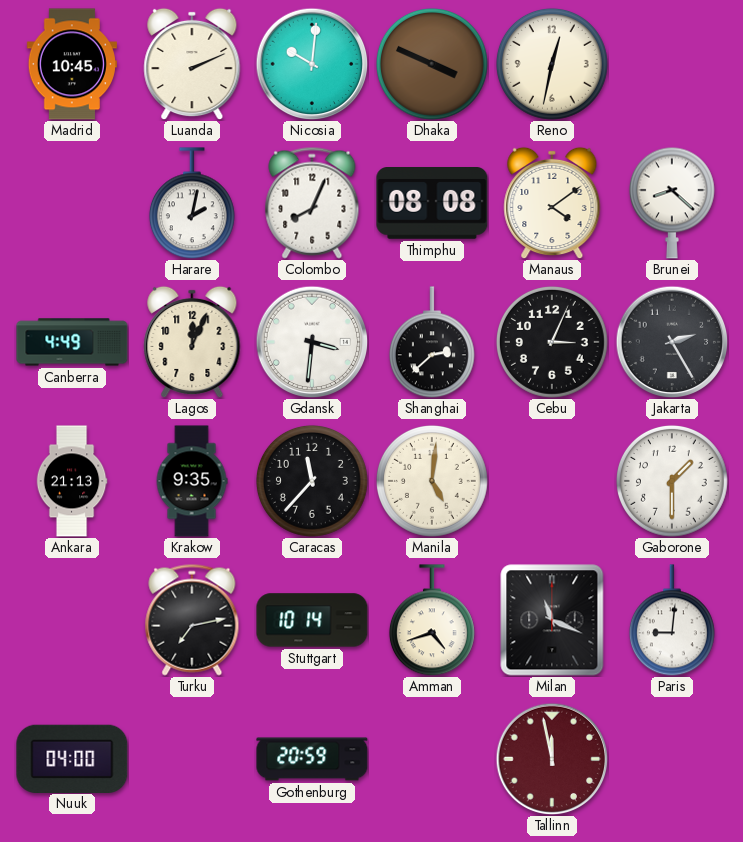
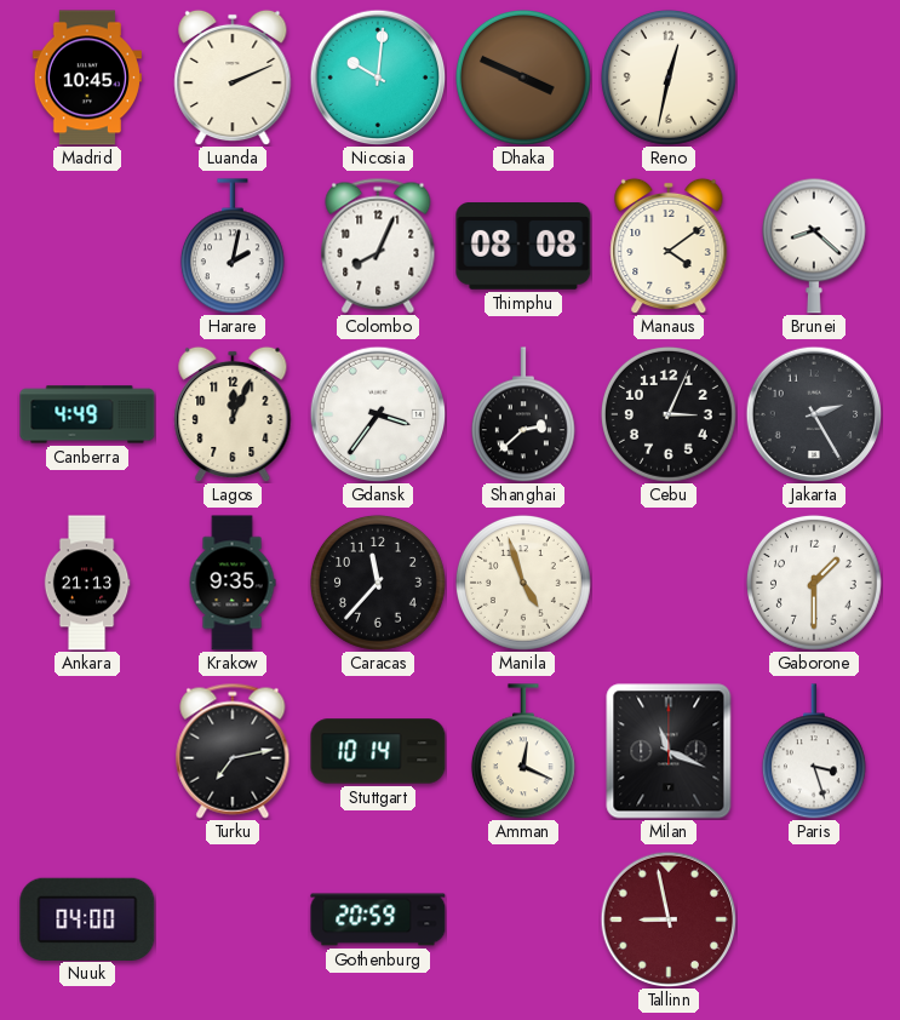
Gdansk: 3:31 -> 3:36 (378, 414)
Manila: 5:01 -> 4:57 (523, 583)
Amman: 4:42 -> 12:19 (523, 751)
Paris: 9:01 -> 3:27 (814, 751)
Tallinn: 11:58 -> 8:58 (669, 919)
